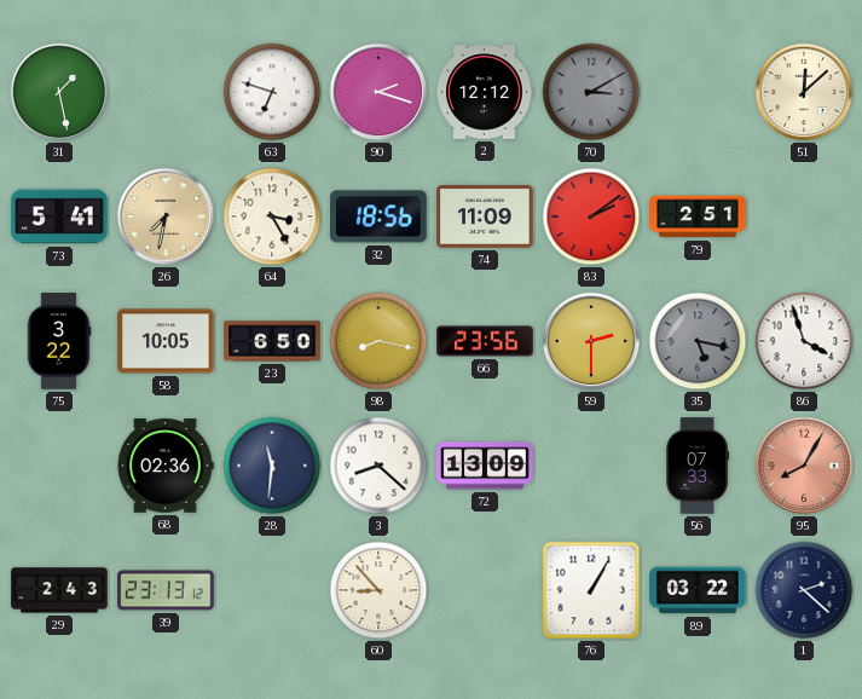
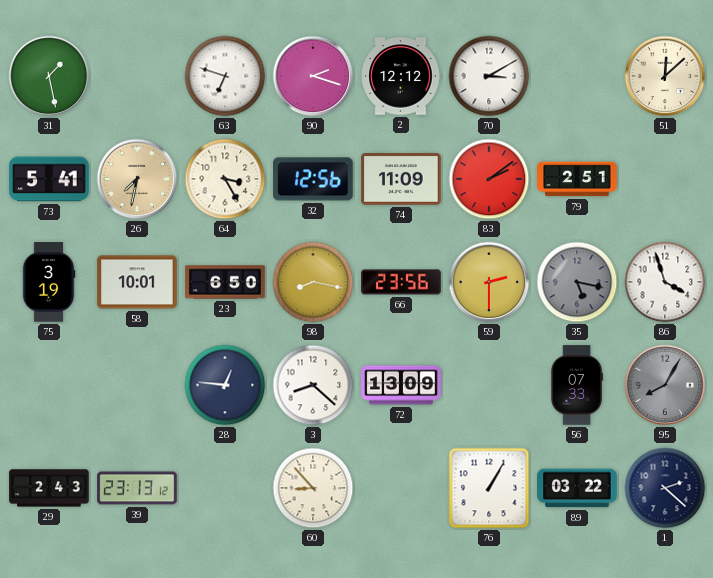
70 dial: grey -> white (489, 76)
32: 18:56 -> 12:56 (313, 179)
75: 3:22 -> 3:19 (49, 282)
58: 10:05 -> 10:01 (137, 282)
68: 02:36 -> none (166, 466)
28: 11:31 -> 12:46 (225, 385)
95 dial: salmon -> grey (665, 385)
